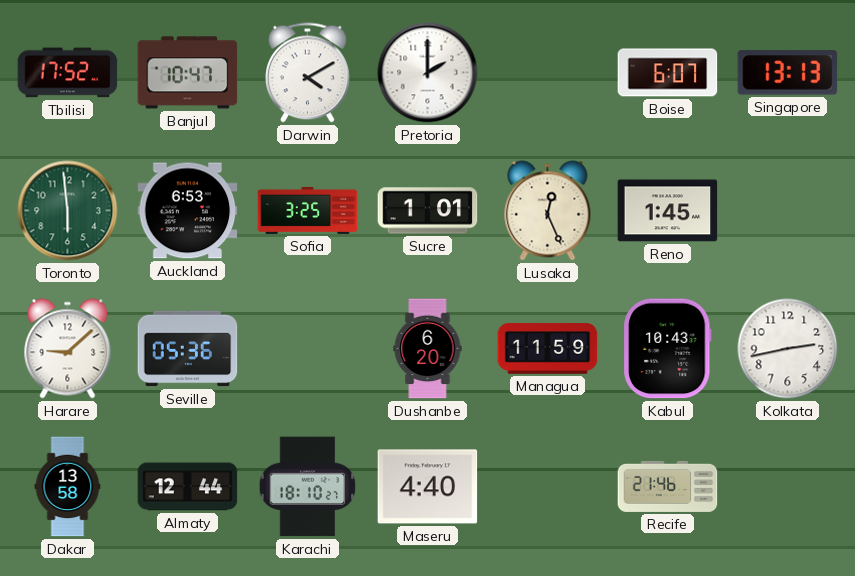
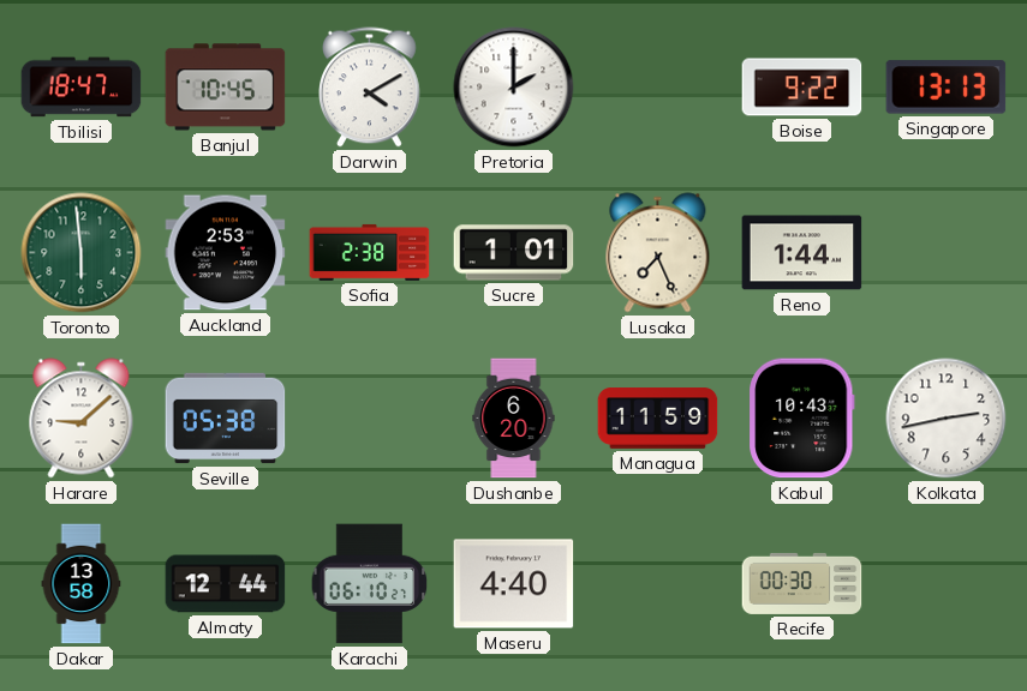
Tbilisi: 17:52 -> 18:47 (82, 88)
Banjul: 10:47 -> 10:45 (226, 88)
Boise: 6:07 -> 9:22 (802, 88)
Auckland: 6:53 -> 2:53 (226, 253)
Sofia: 3:25 -> 2:38 (370, 252)
Lusaka: 12:26 -> 7:26 (658, 253)
Reno: 1:45 -> 1:44 (802, 253)
Seville: 05:36 -> 05:38 (226, 419)
Karachi: 18:10 -> 06:10 (370, 584)
Recife: 21:46 -> 00:30 (802, 583)
